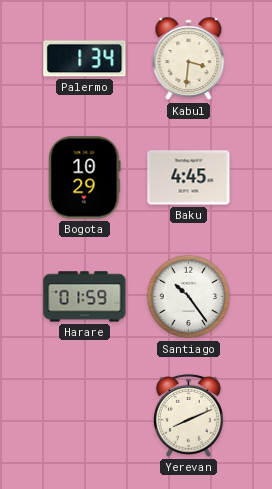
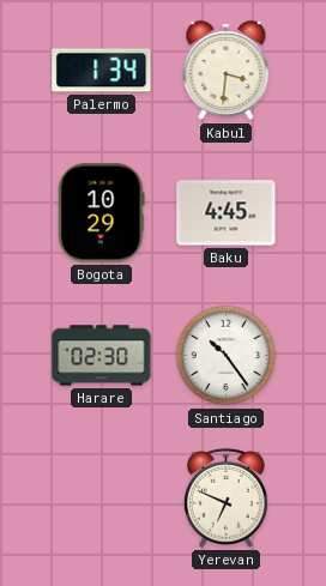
Harare: 01:59 -> 02:30 (102, 356)
Yerevan: 8:11 -> 6:49 (225, 497)
